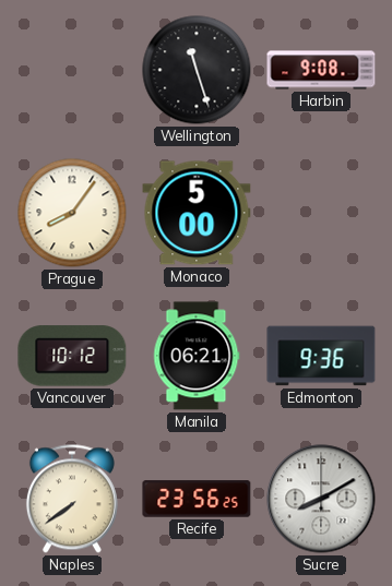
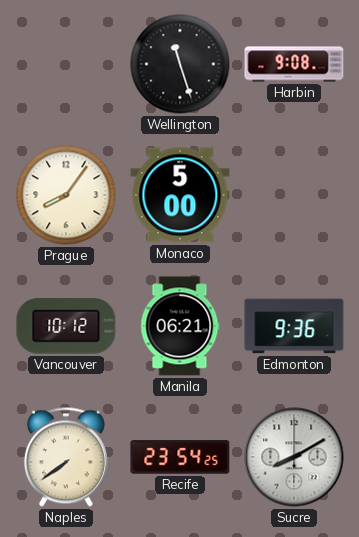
Recife: 23:56 -> 23:54 (180, 457)
